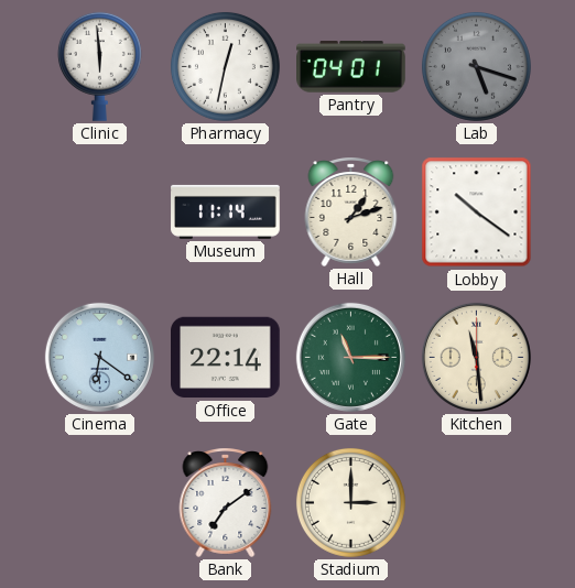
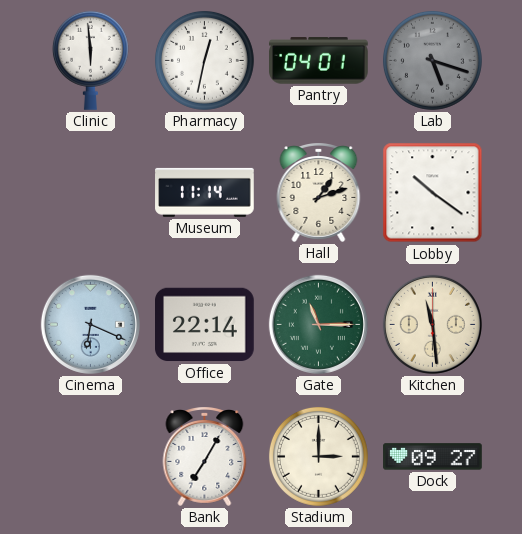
Cinema: 6:21 -> 6:19 (90, 324)
Bank: 7:09 -> 7:05 (205, 456)
Dock: none -> 09:27 (433, 457)
